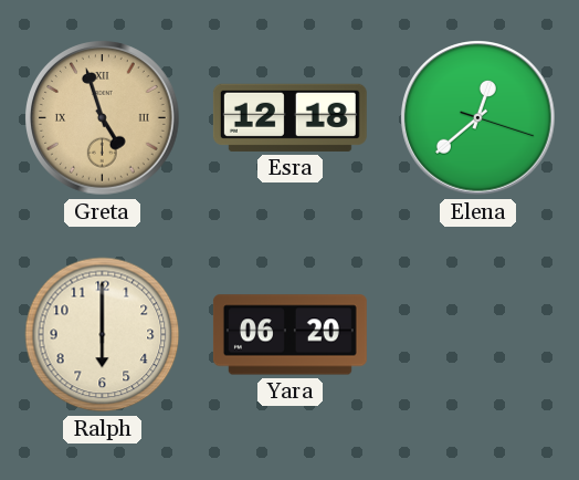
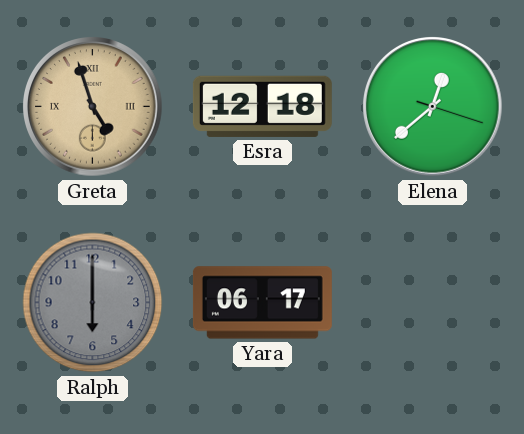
Ralph dial: cream -> grey (93, 303)
Yara: 06:20 -> 06:17 (262, 303)
